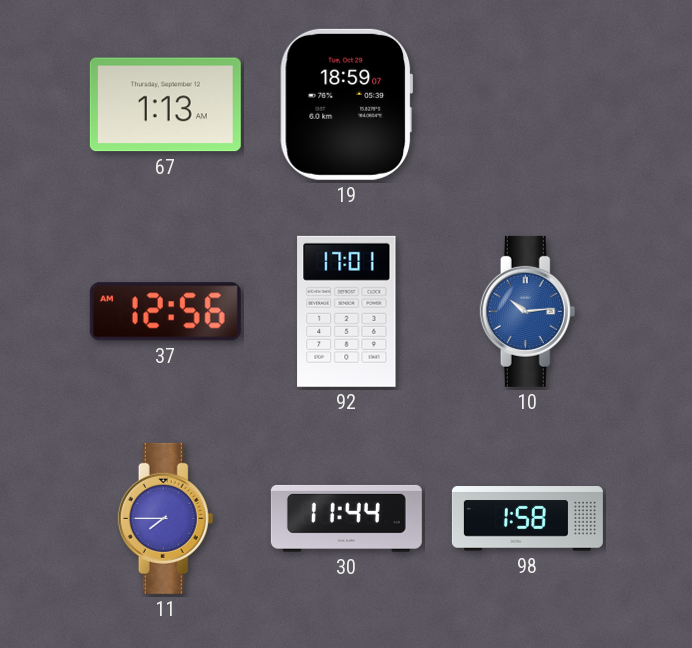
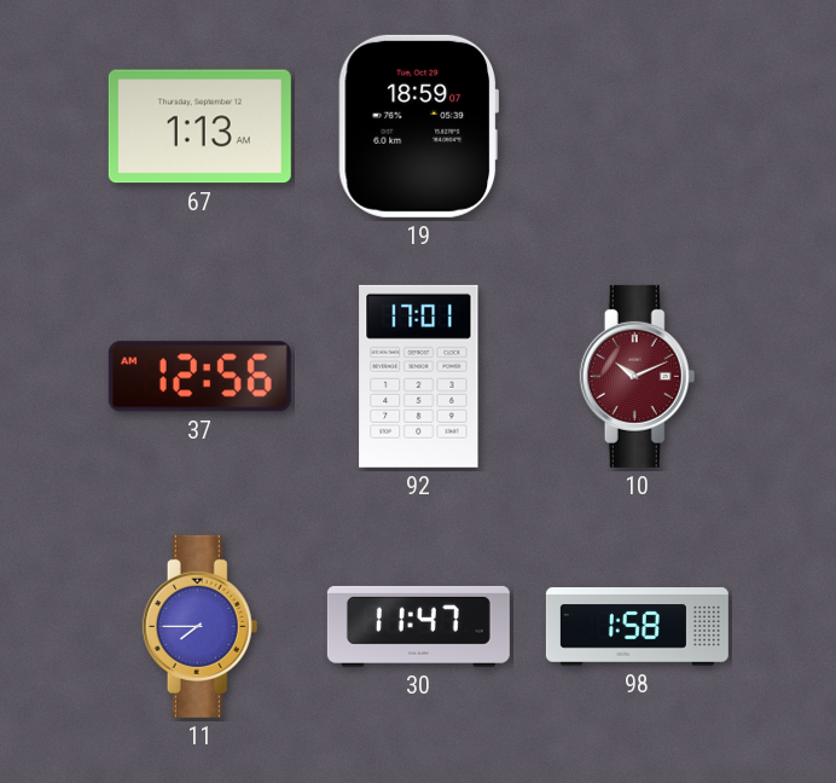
10: 10:14 -> 10:11 (638, 376)
10 dial: blue -> burgundy (638, 376)
30: 11:44 -> 11:47 (418, 626)
